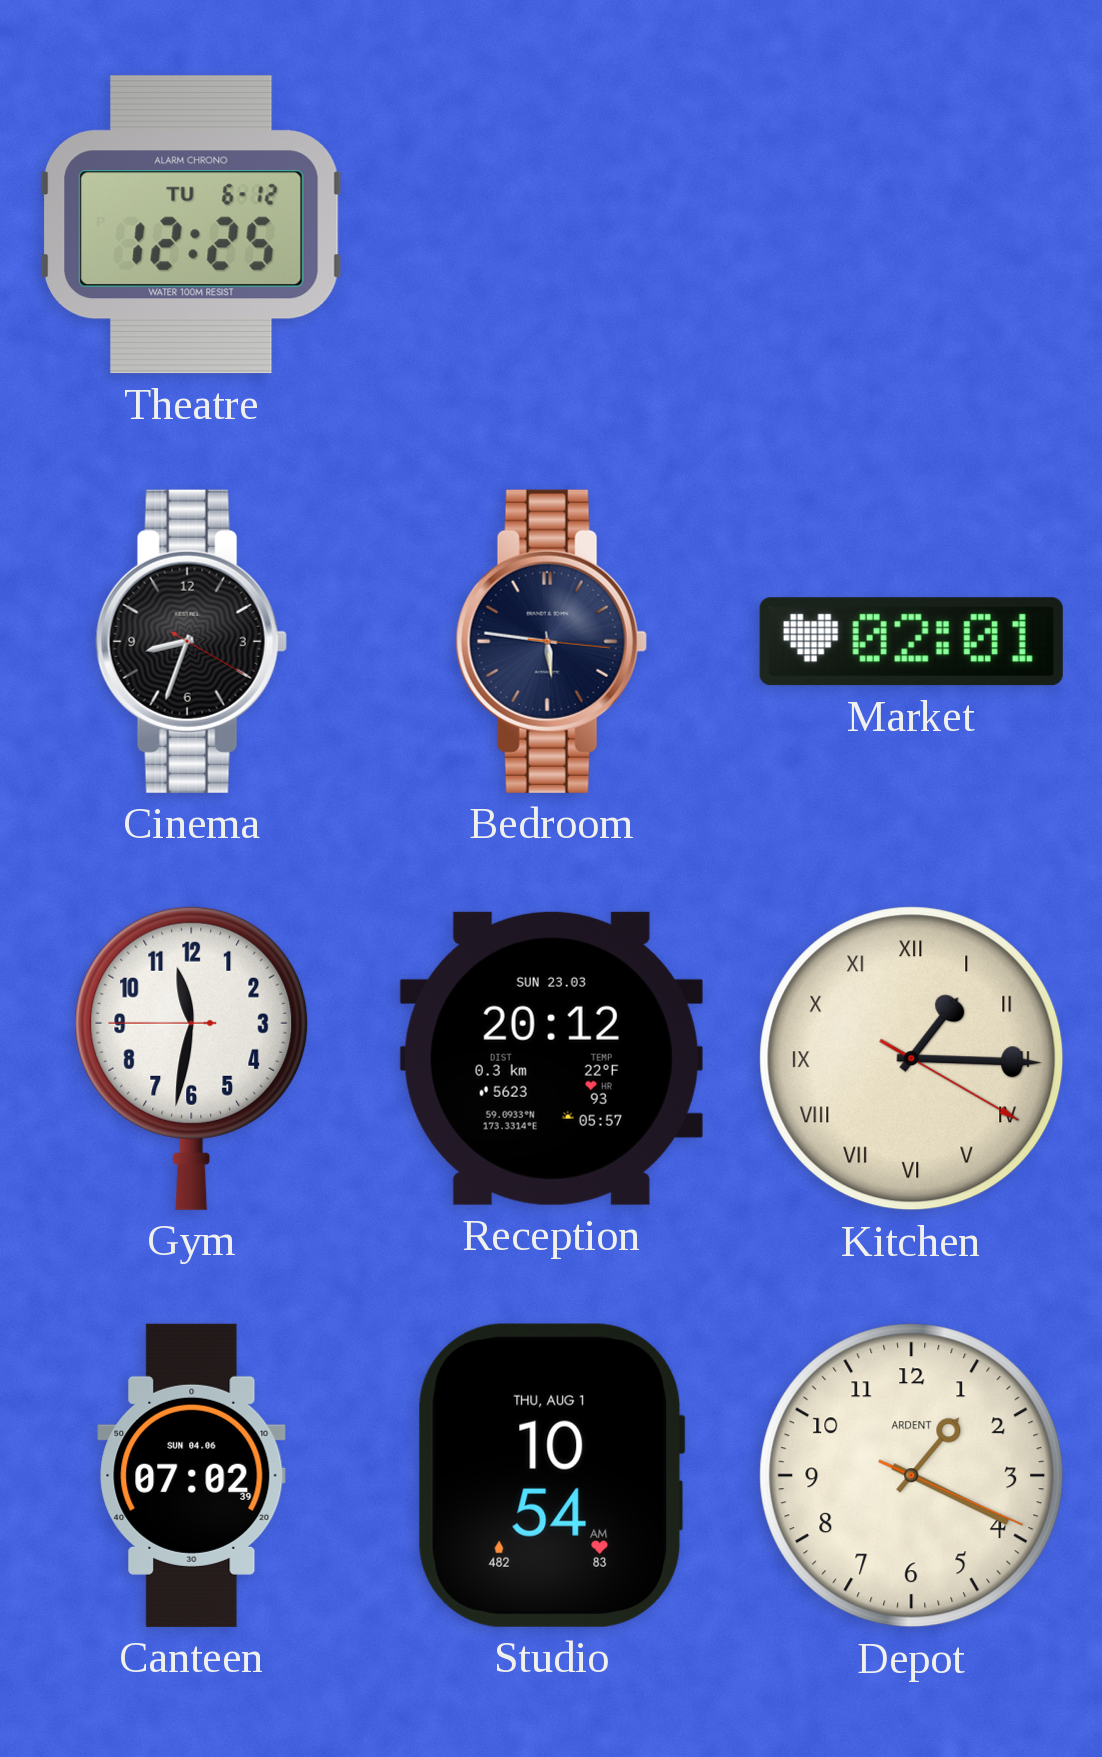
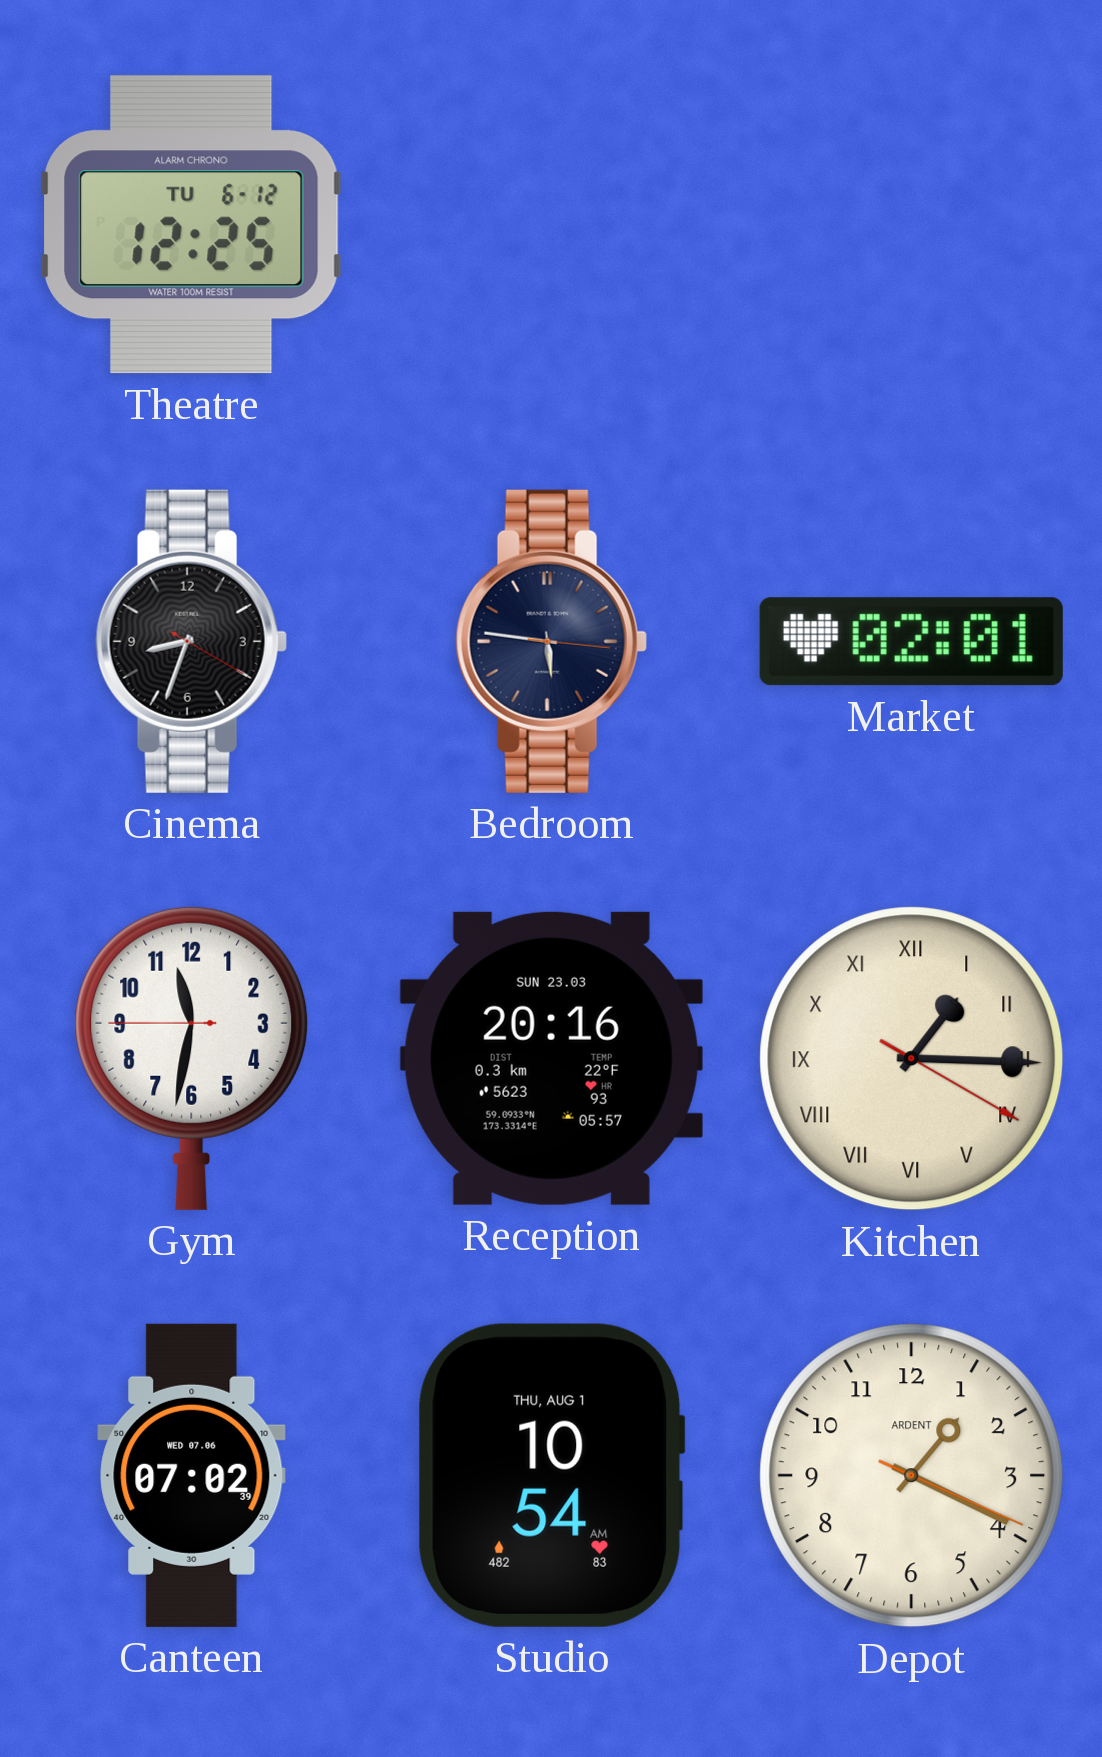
Reception: 20:12 -> 20:16 (551, 1058)
Canteen date: SUN 04.06 -> WED 07.06 (192, 1475)
